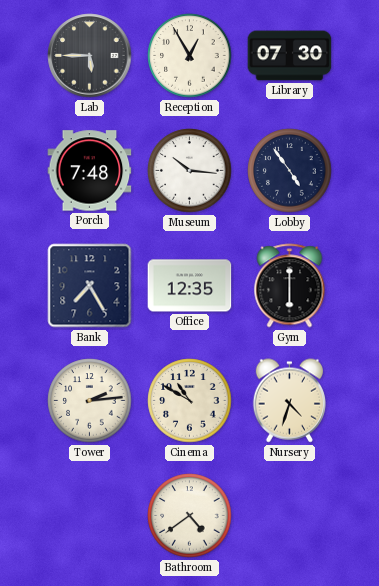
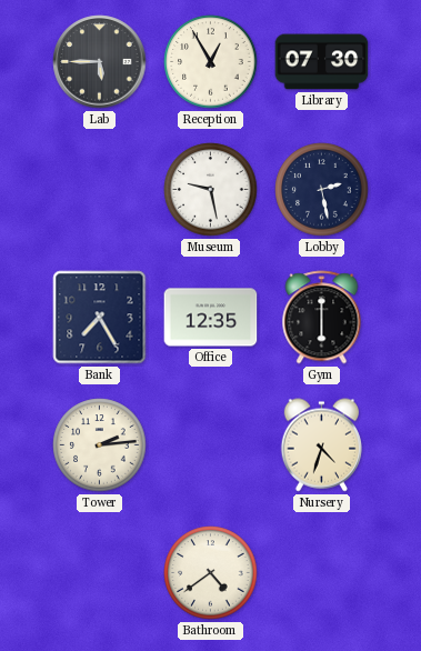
Porch: 7:48 -> none (90, 171)
Museum: 10:16 -> 9:28 (211, 190)
Lobby: 4:54 -> 2:28 (322, 190)
Cinema: 10:50 -> none (190, 401)
